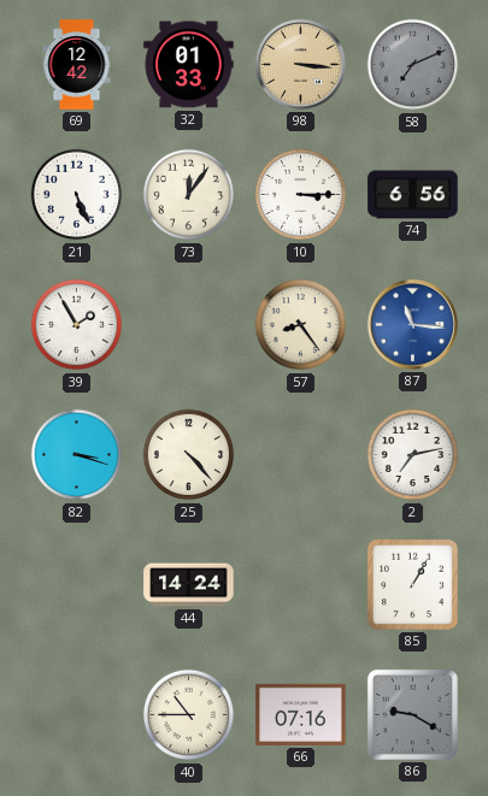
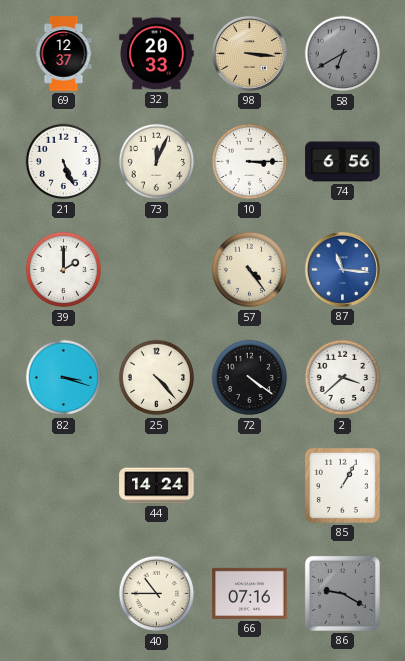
69: 12:42 -> 12:37 (64, 54)
32: 01:33 -> 20:33 (157, 54)
58: 7:11 -> 6:40 (343, 54)
73: 12:06 -> 12:04 (157, 162)
39: 1:55 -> 2:00 (64, 270)
57: 8:24 -> 4:24 (250, 270)
72: none -> 4:21 (250, 378)
2: 7:13 -> 3:38 (343, 378)
